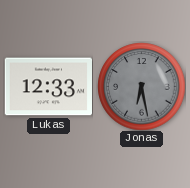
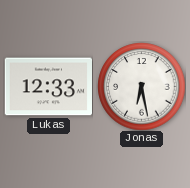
Jonas dial: grey -> white (141, 86)
